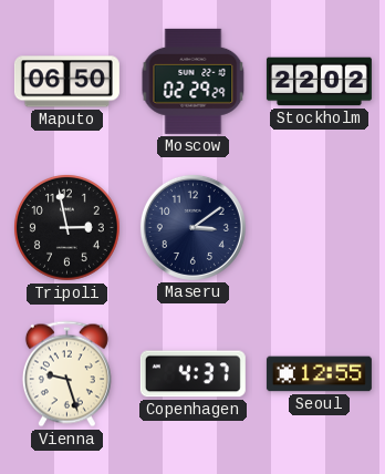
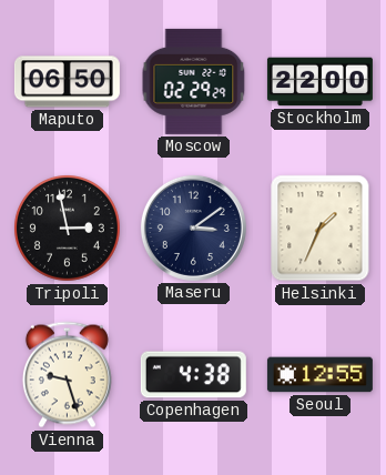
Stockholm: 22:02 -> 22:00 (319, 82)
Helsinki: none -> 1:34 (321, 229)
Copenhagen: 4:37 -> 4:38 (193, 375)
